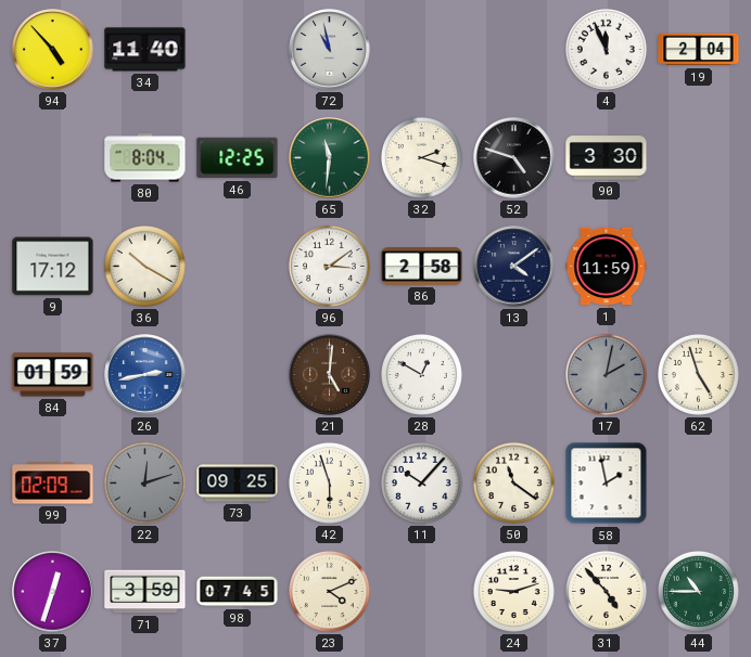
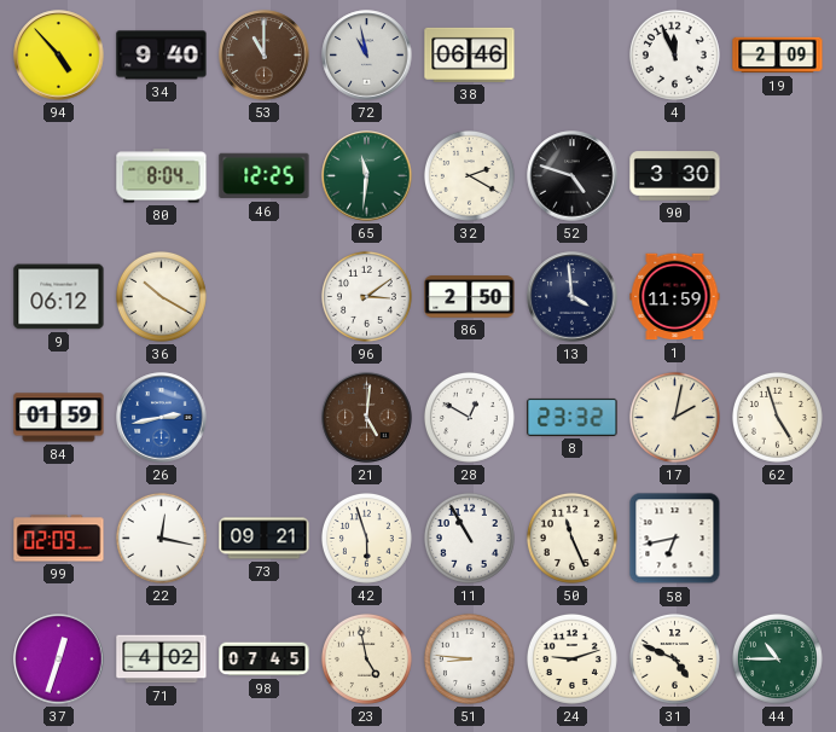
34: 11:40 -> 9:40 (162, 56)
53: none -> 11:00 (265, 56)
38: none -> 06:46 (470, 54)
19: 2:04 -> 2:09 (778, 56)
32: 2:18 -> 2:20 (469, 175)
9: 17:12 -> 06:12 (59, 297)
86: 2:58 -> 2:50 (470, 297)
13: 4:09 -> 3:59 (573, 297)
8: none -> 23:32 (573, 417)
17 dial: grey -> cream (674, 417)
22: 12:12 -> 12:17 (161, 538)
22 dial: grey -> white (161, 538)
73: 09:25 -> 09:21 (265, 539)
11: 10:07 -> 10:55 (469, 538)
50: 11:21 -> 11:26 (571, 538)
58: 1:58 -> 6:43 (675, 539)
71: 3:59 -> 4:02 (162, 660)
23: 4:11 -> 4:58 (366, 658)
51: none -> 8:46 (469, 658)
31: 4:53 -> 4:49 (674, 658)
